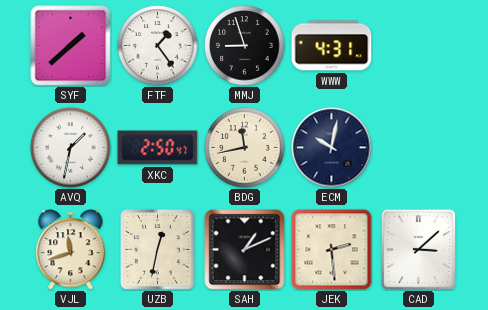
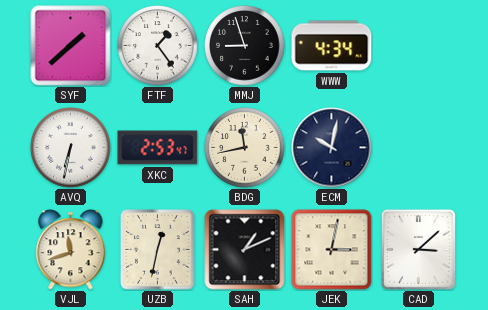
WWW: 4:31 -> 4:34 (332, 46)
AVQ: 1:32 -> 6:32 (71, 148)
XKC: 2:50 -> 2:53 (158, 148)
JEK: 2:29 -> 3:02 (332, 250)
